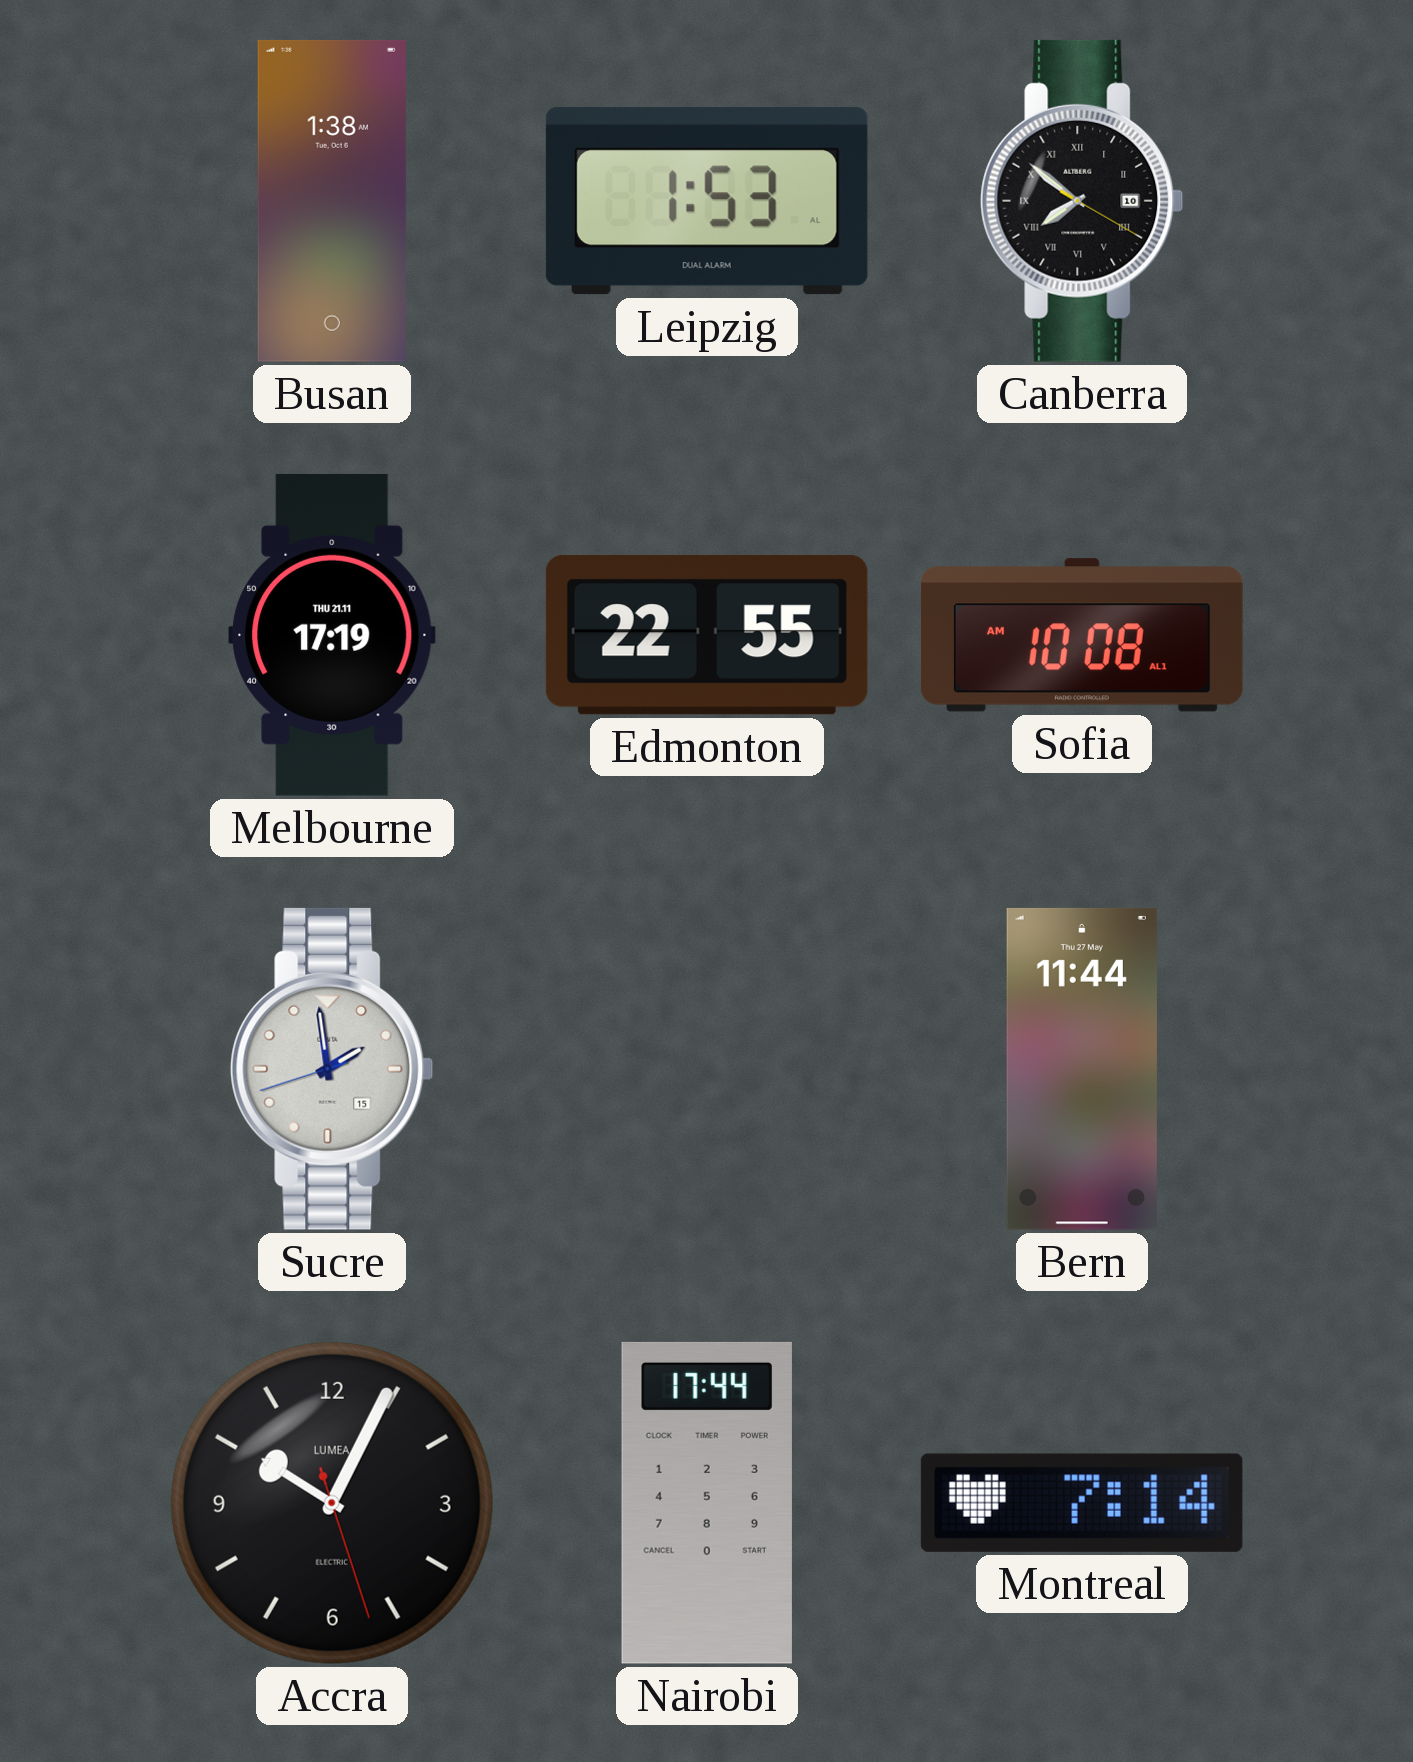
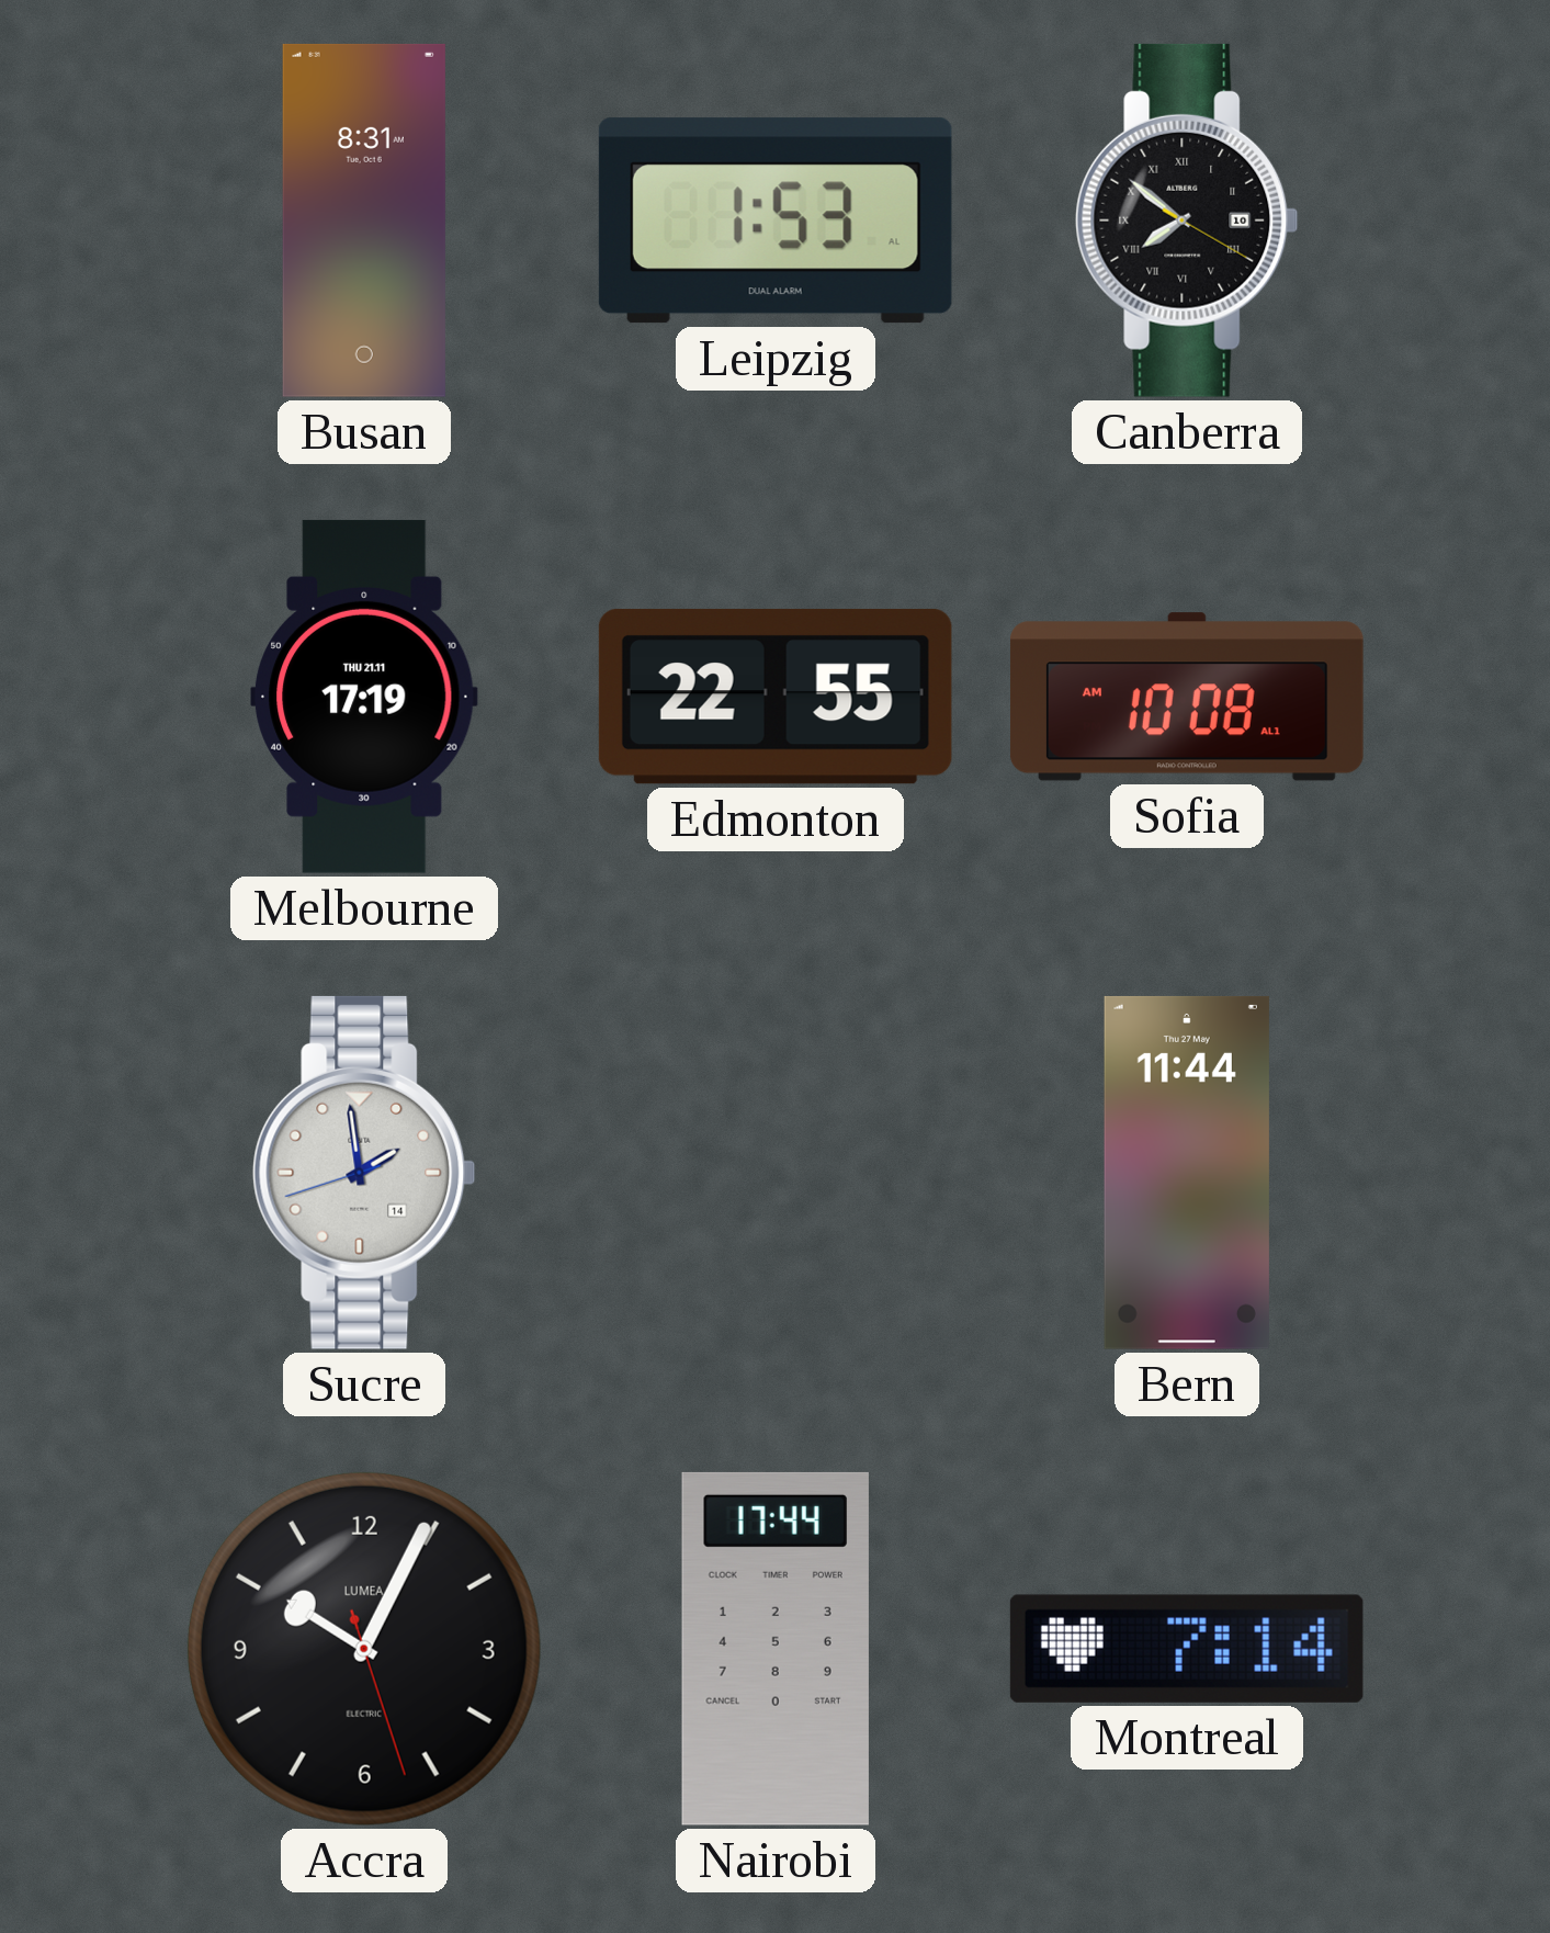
Busan: 1:38 -> 8:31 (364, 221)
Sucre date: 15 -> 14 (364, 1173)
